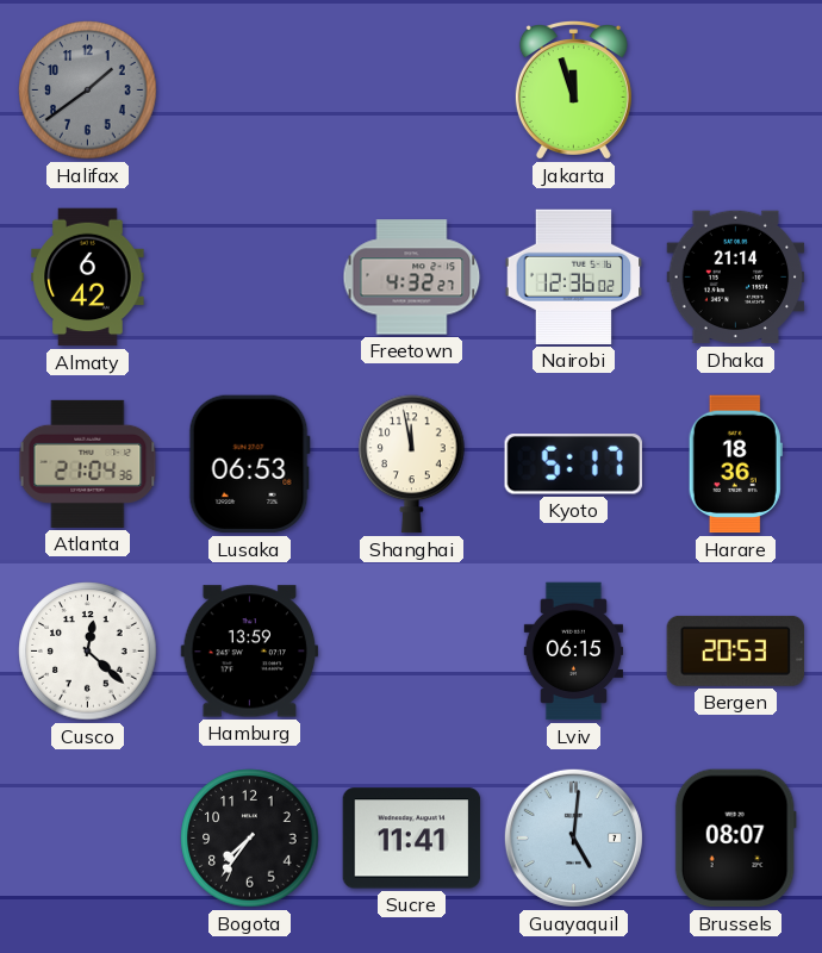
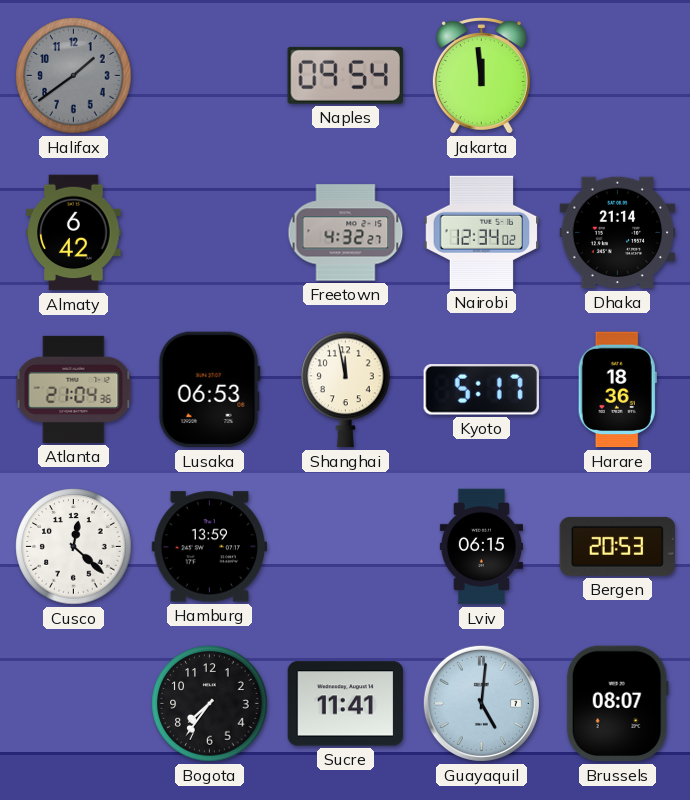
Naples: none -> 09:54 (345, 75)
Jakarta: 11:57 -> 11:59 (481, 76)
Nairobi: 12:36 -> 12:34 (482, 232)
